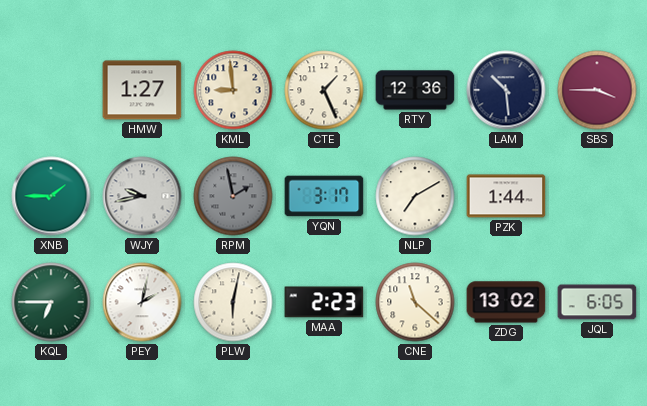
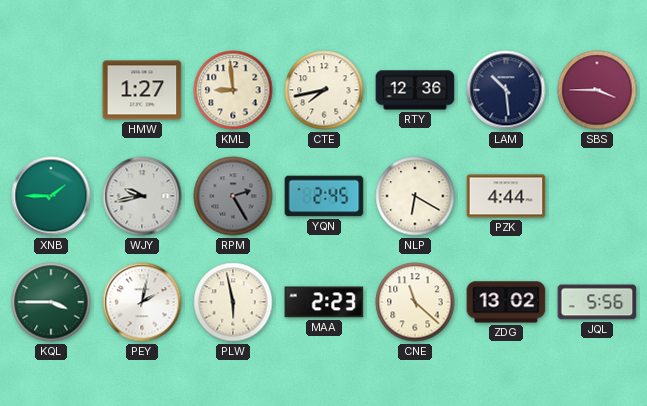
CTE: 1:26 -> 7:43 (324, 90)
RPM: 1:58 -> 2:25 (233, 196)
YQN: 3:17 -> 2:45 (324, 196)
NLP: 7:10 -> 6:20 (415, 196)
PZK: 1:44 -> 4:44 (506, 196)
KQL: 6:45 -> 3:45 (51, 302)
PLW: 6:02 -> 5:58 (233, 302)
JQL: 6:05 -> 5:56 (597, 302)
